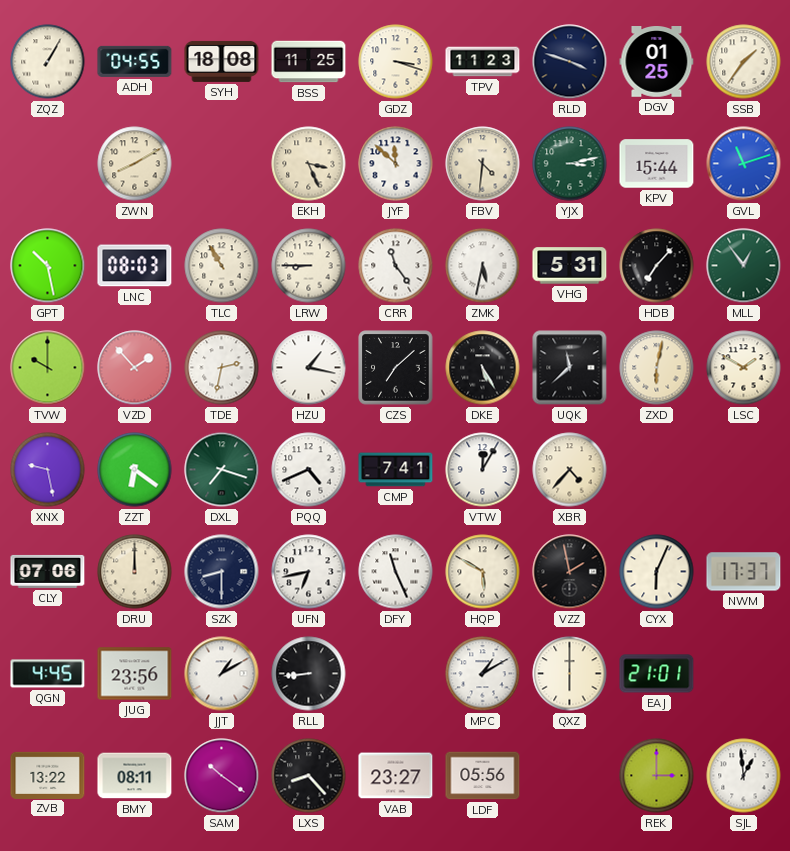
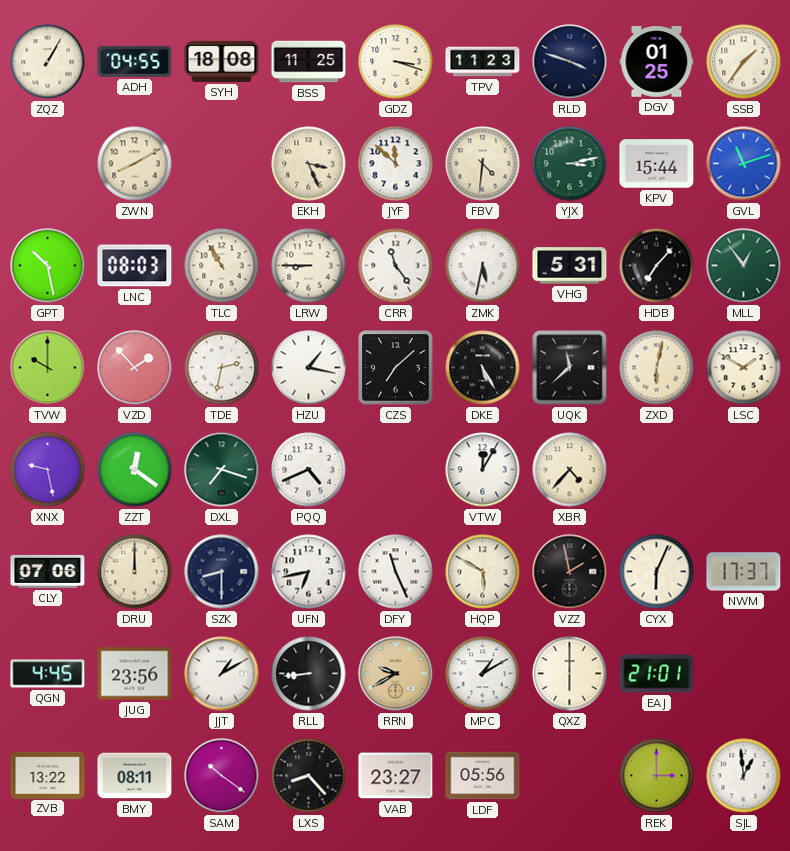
ZZT: 6:21 -> 12:21 (135, 470)
CMP: 7:41 -> none (396, 470)
RRN: none -> 9:40 (396, 674)
